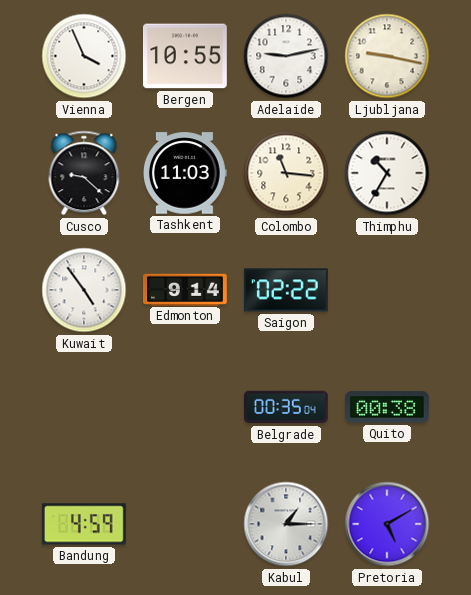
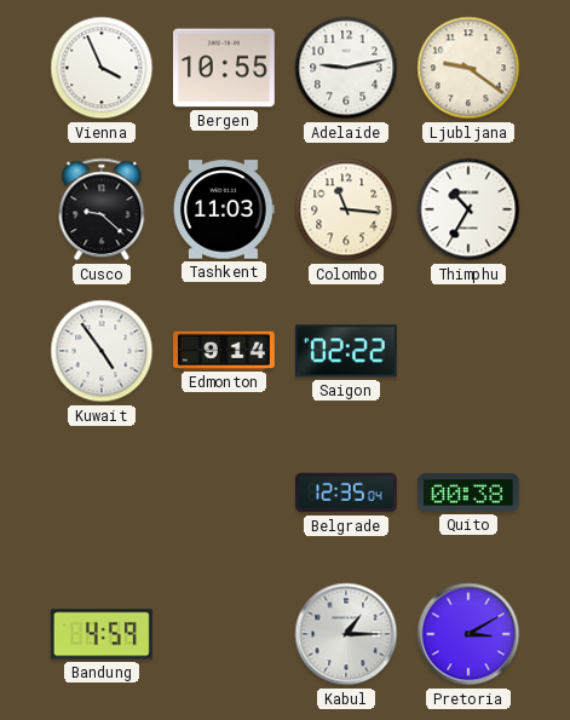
Ljubljana: 9:17 -> 9:21 (468, 68)
Belgrade: 00:35 -> 12:35 (346, 493)
Pretoria: 5:10 -> 3:10 (468, 634)
